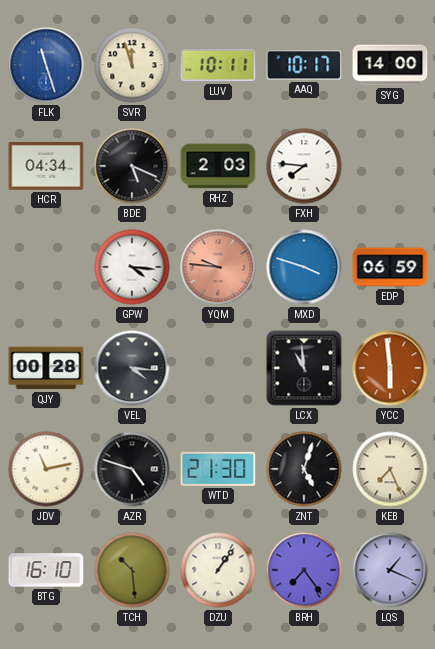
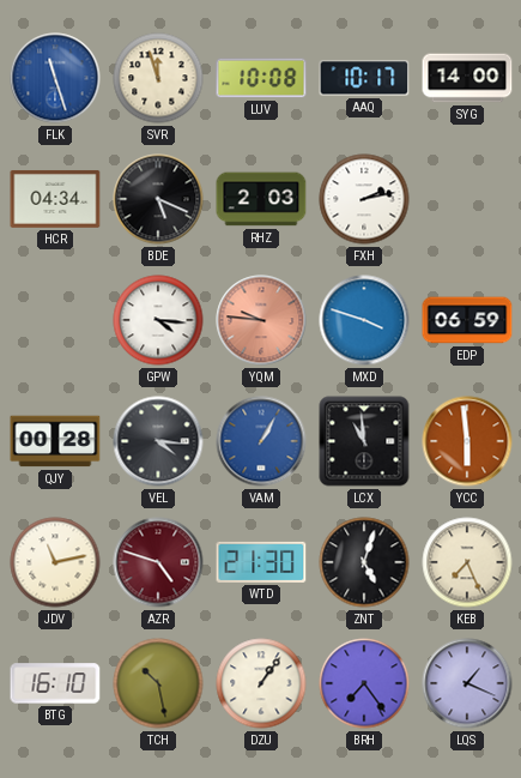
LUV: 10:11 -> 10:08 (261, 78)
FXH: 7:46 -> 2:13 (364, 199)
VAM: none -> 1:05 (261, 441)
AZR dial: black -> burgundy (158, 562)
TCH: 10:29 -> 10:28 (158, 683)
